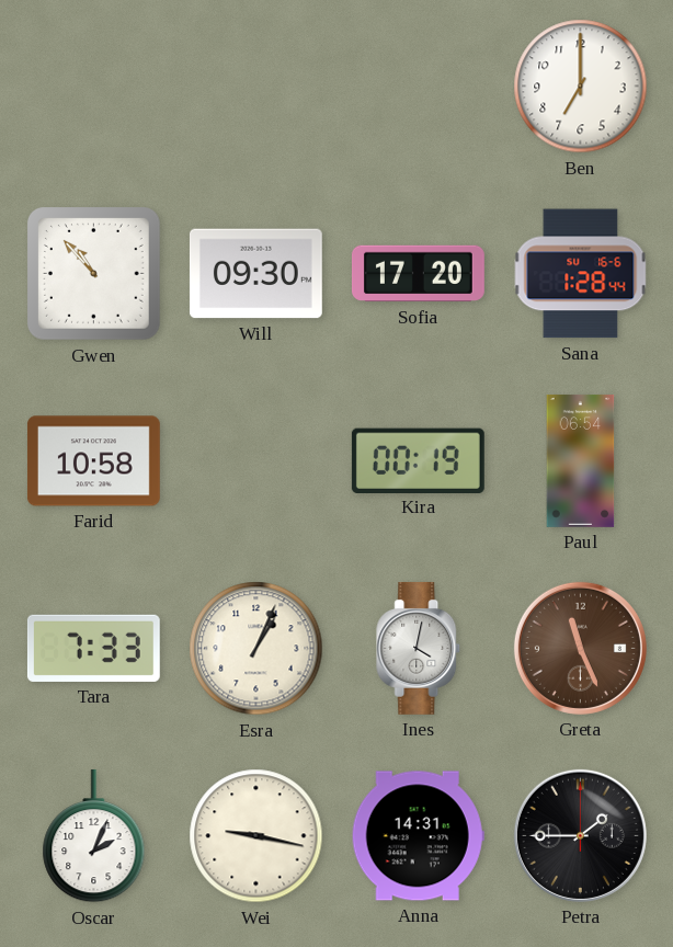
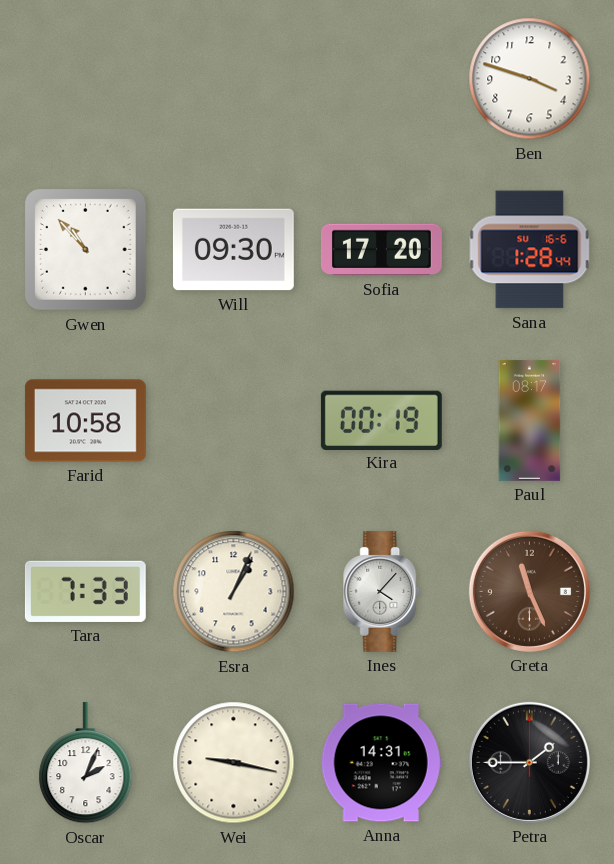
Ben: 7:00 -> 3:48 (530, 79)
Paul: 06:54 -> 08:17 (530, 421)
Ines: 4:02 -> 4:07 (382, 591)
